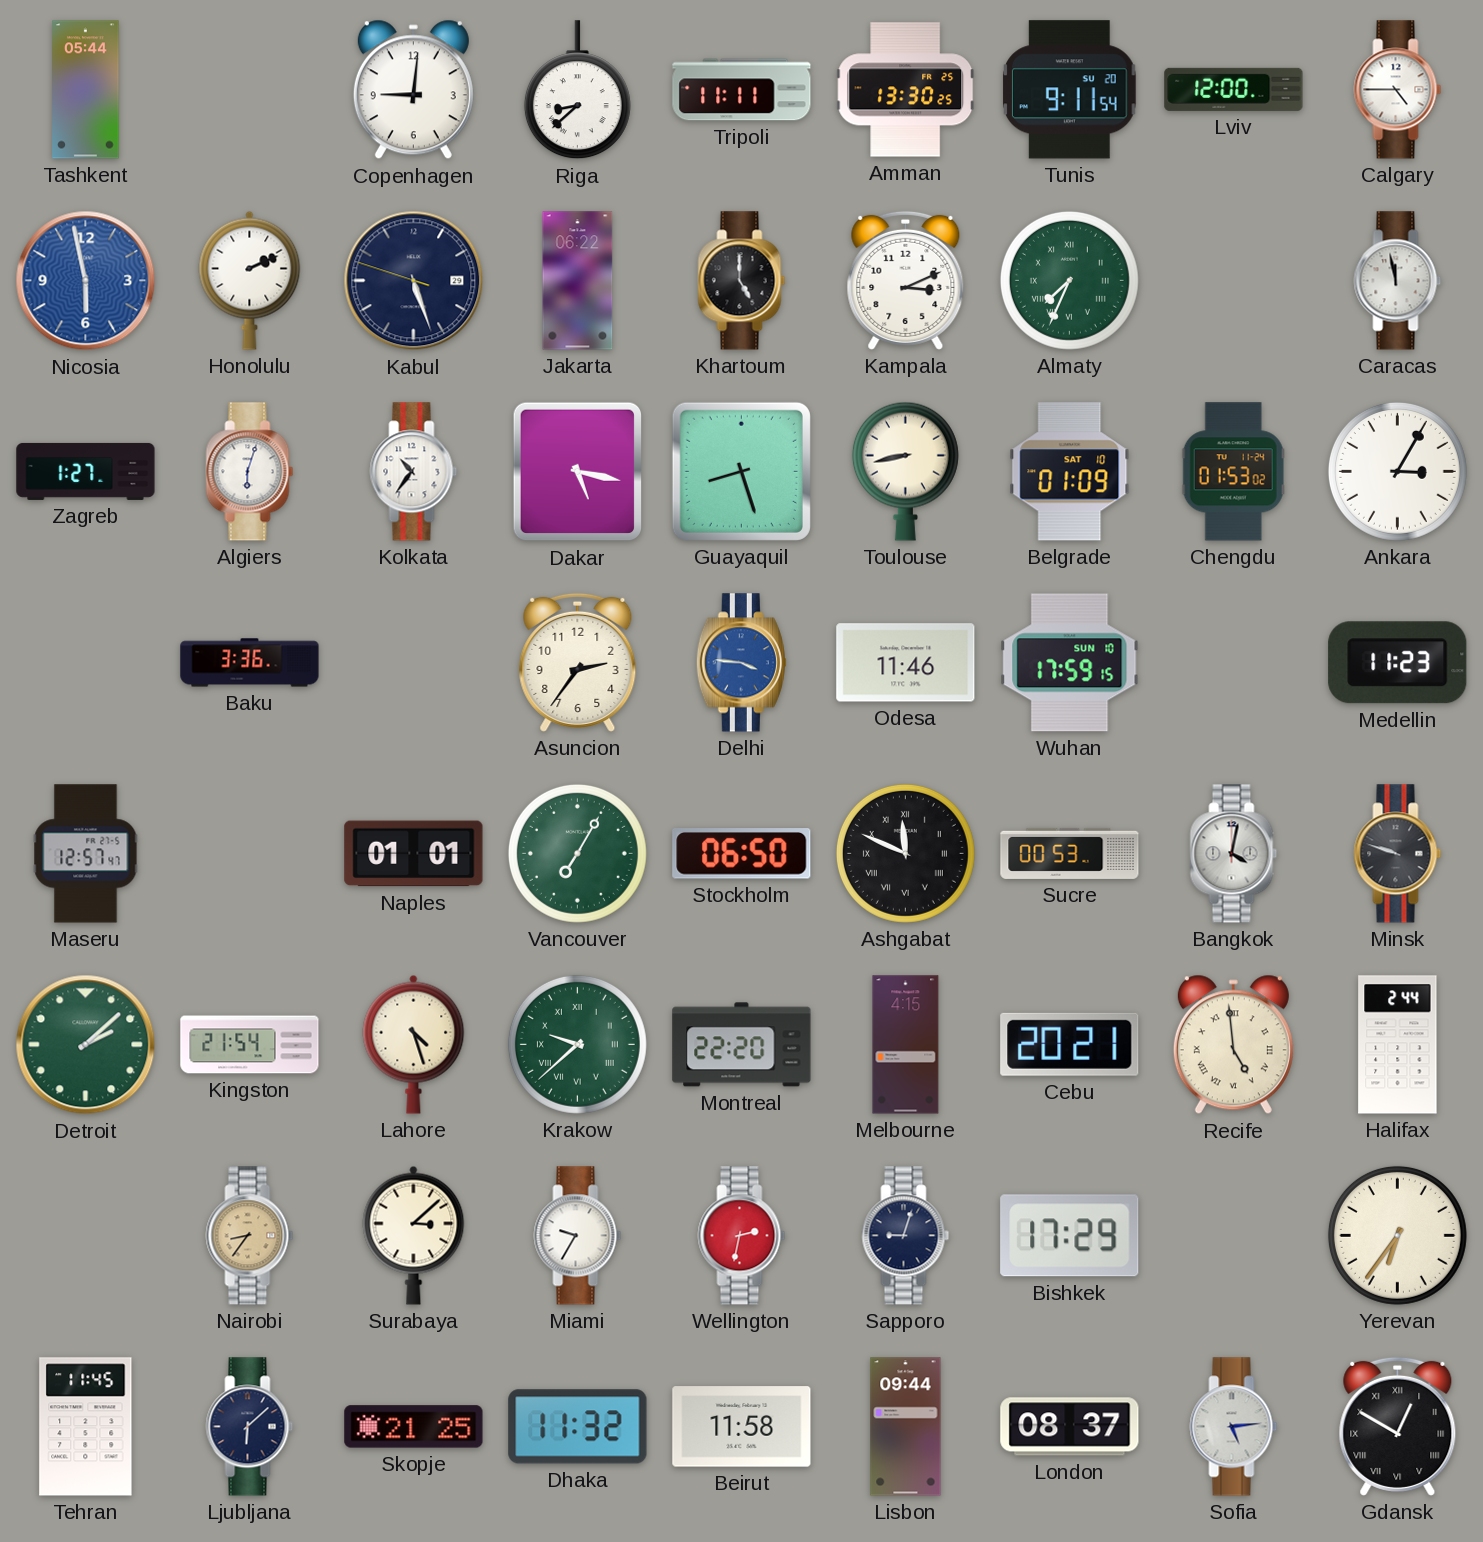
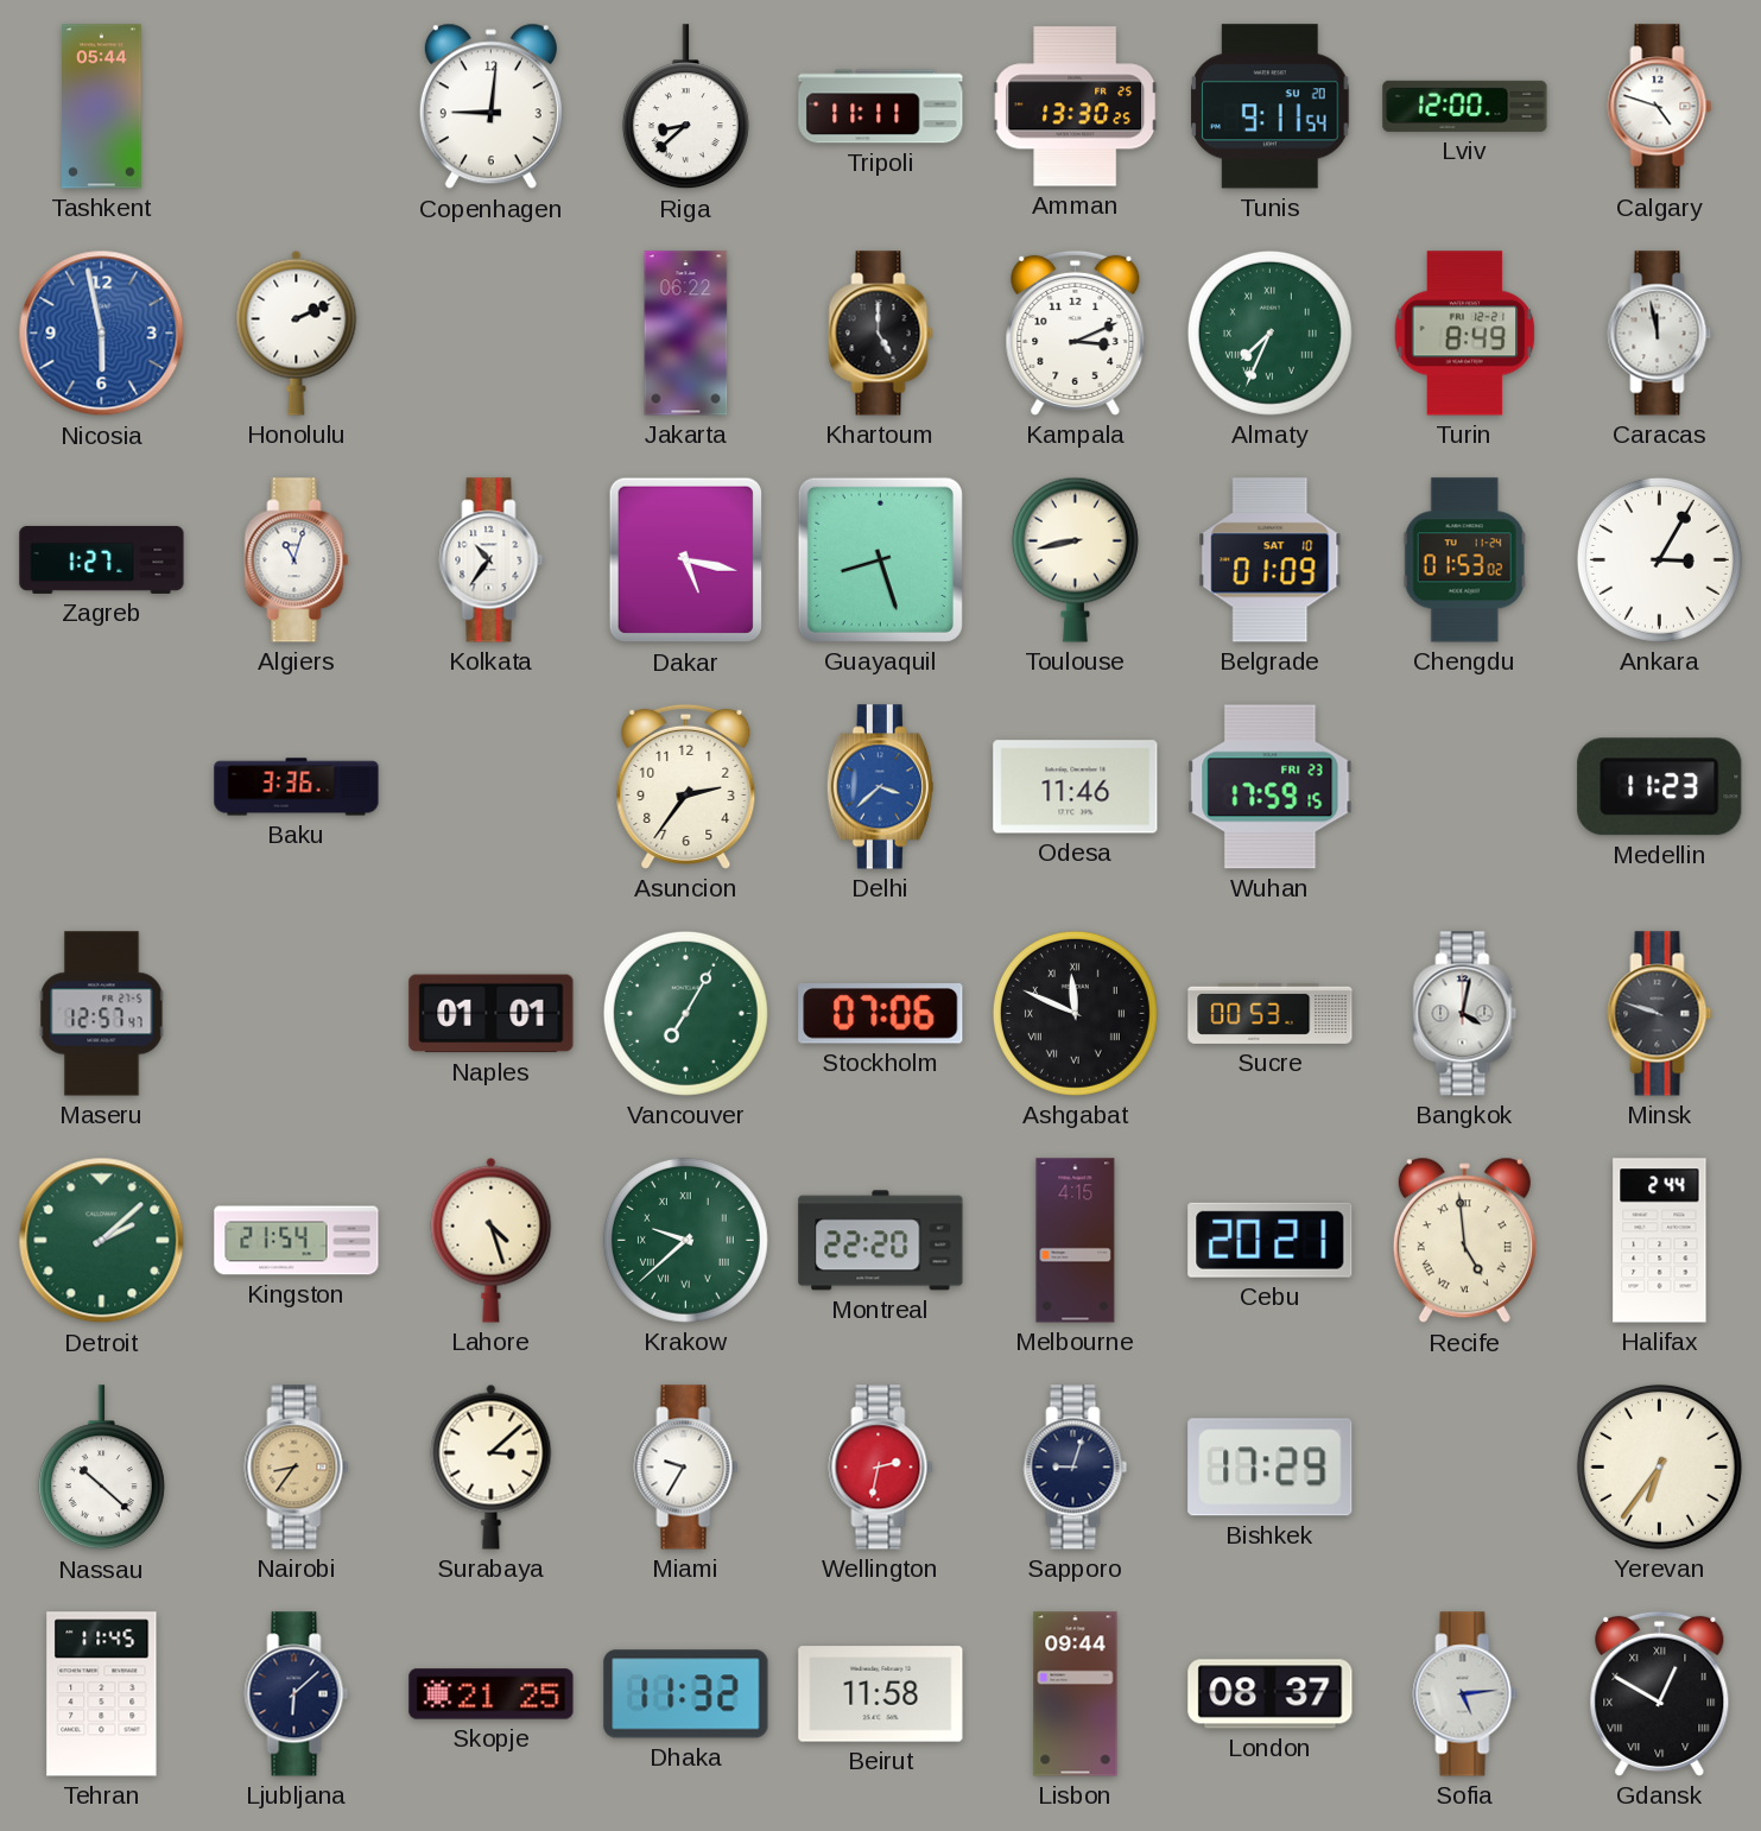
Calgary: 4:45 -> 4:48 (1660, 107)
Kabul: 5:26 -> none (414, 281)
Turin: none -> 8:49 (1465, 334)
Algiers: 6:03 -> 11:03 (297, 560)
Delhi: 3:46 -> 3:38 (880, 787)
Wuhan date: SUN 10 -> FRI 23 (1271, 787)
Stockholm: 06:50 -> 07:06 (881, 1014)
Nassau: none -> 10:22 (101, 1468)
